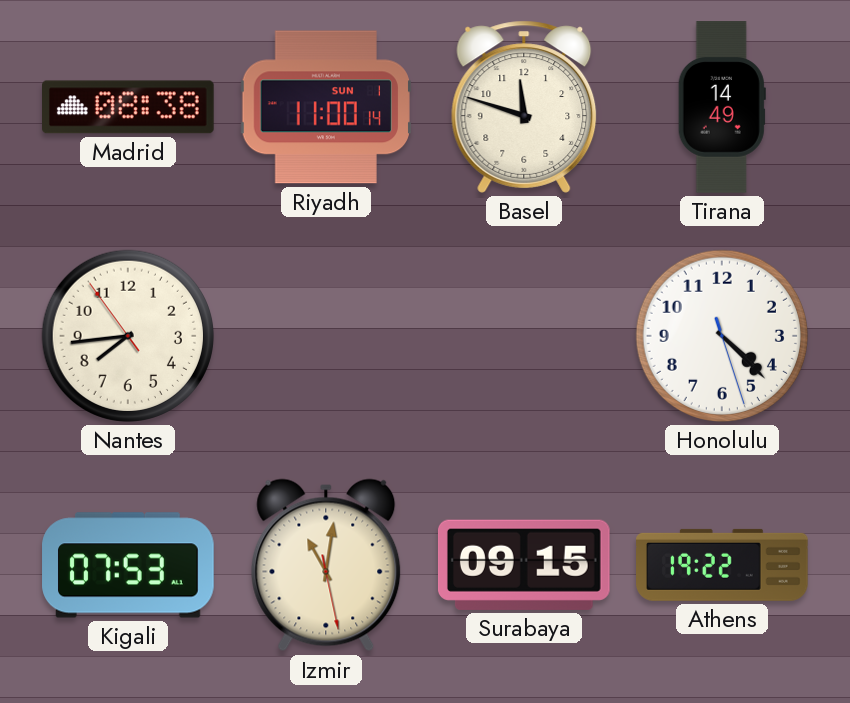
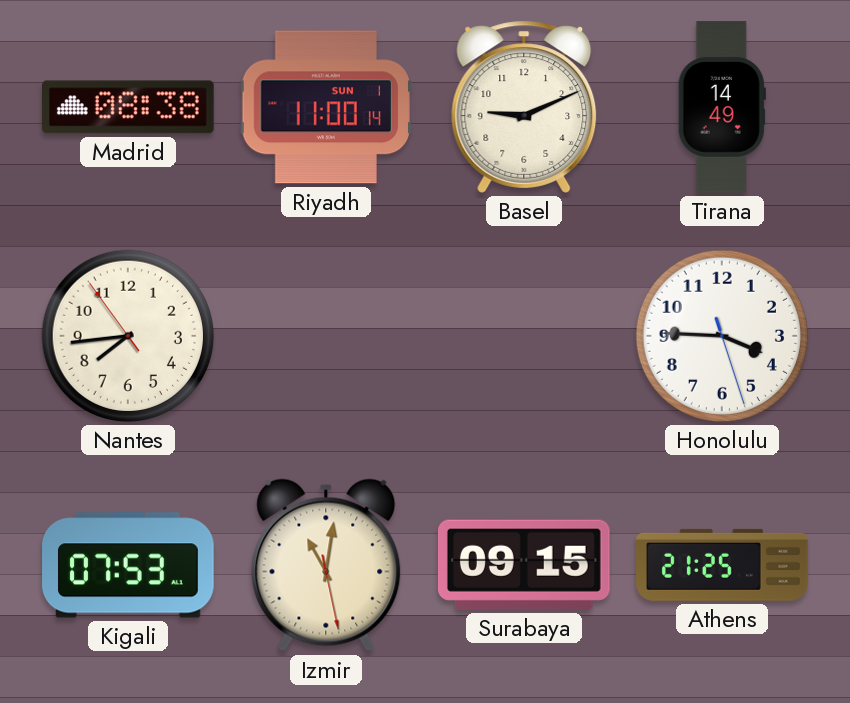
Basel: 11:48 -> 9:11 (524, 107)
Honolulu: 4:22 -> 3:45 (722, 336)
Athens: 19:22 -> 21:25 (722, 565)
